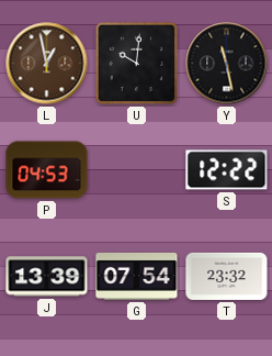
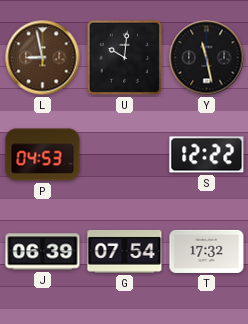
L: 12:58 -> 8:58 (43, 58)
J: 13:39 -> 06:39 (43, 252)
T: 23:32 -> 17:32 (207, 251)
